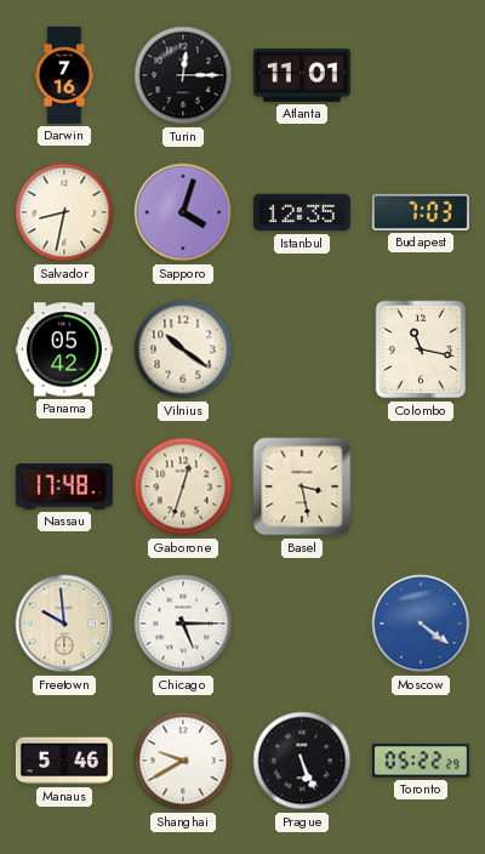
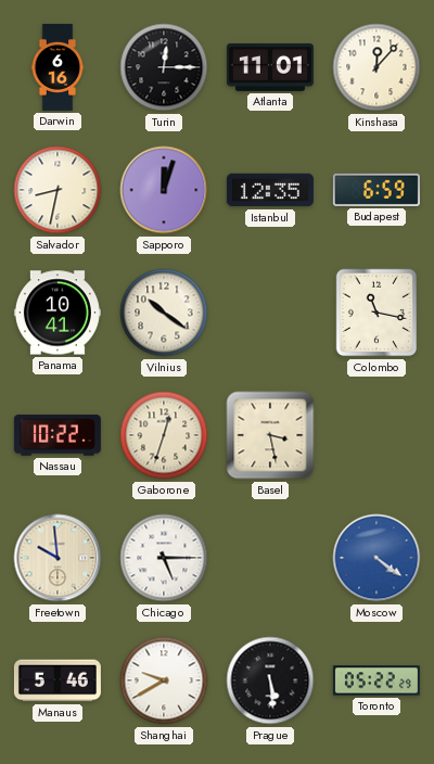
Darwin: 7:16 -> 6:16 (58, 67)
Kinshasa: none -> 12:07 (376, 67)
Sapporo: 4:03 -> 12:03 (164, 190)
Budapest: 7:03 -> 6:59 (376, 190)
Panama: 05:42 -> 10:41 (58, 313)
Nassau: 17:48 -> 10:22 (58, 435)
Prague: 5:26 -> 5:29 (270, 680)
